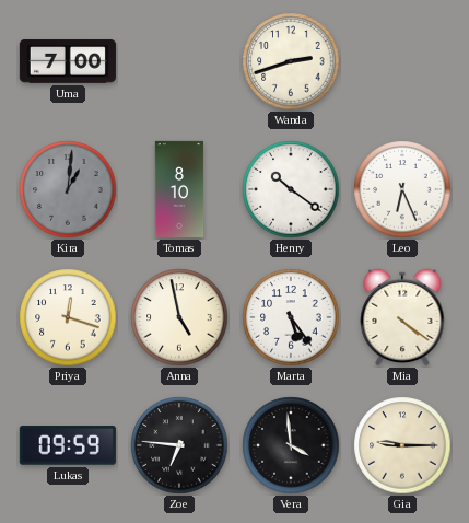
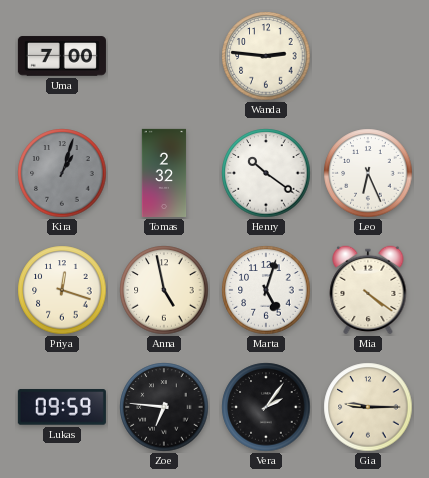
Wanda: 2:42 -> 2:46 (266, 56)
Kira: 1:01 -> 1:03 (62, 173)
Tomas: 8:10 -> 2:32 (164, 173)
Marta: 5:24 -> 5:03 (266, 290)
Vera: 3:59 -> 2:06 (266, 407)
